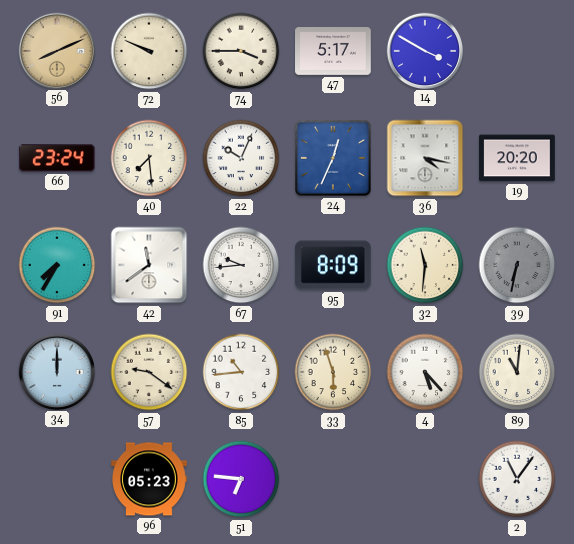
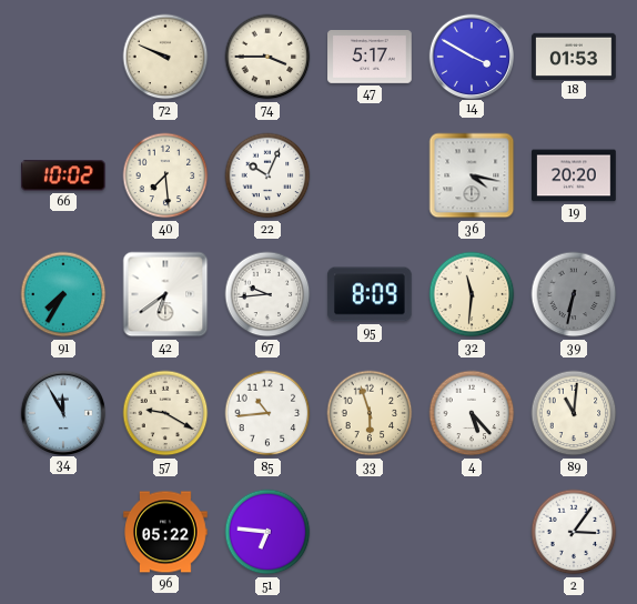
56: 8:11 -> none (56, 50)
18: none -> 01:53 (574, 56)
66: 23:24 -> 10:02 (63, 175)
24: 12:34 -> none (334, 159)
42: 11:39 -> 6:39 (165, 294)
34: 12:00 -> 11:55 (62, 412)
57: 9:21 -> 9:20 (165, 413)
96: 05:23 -> 05:22 (165, 532)
2: 11:06 -> 3:06 (574, 532)
